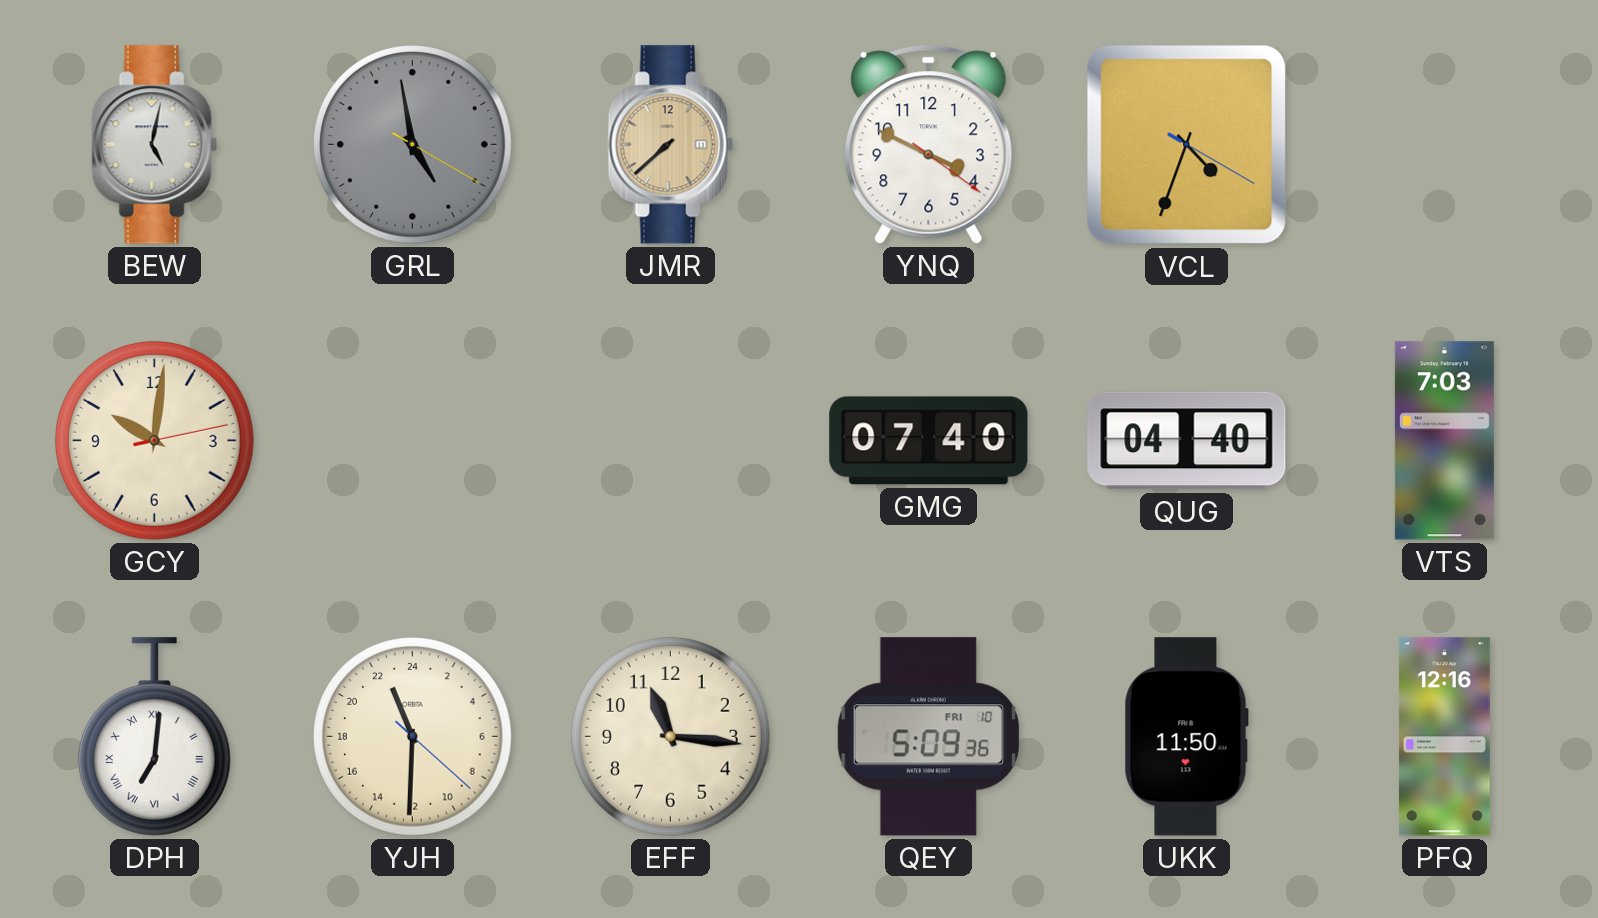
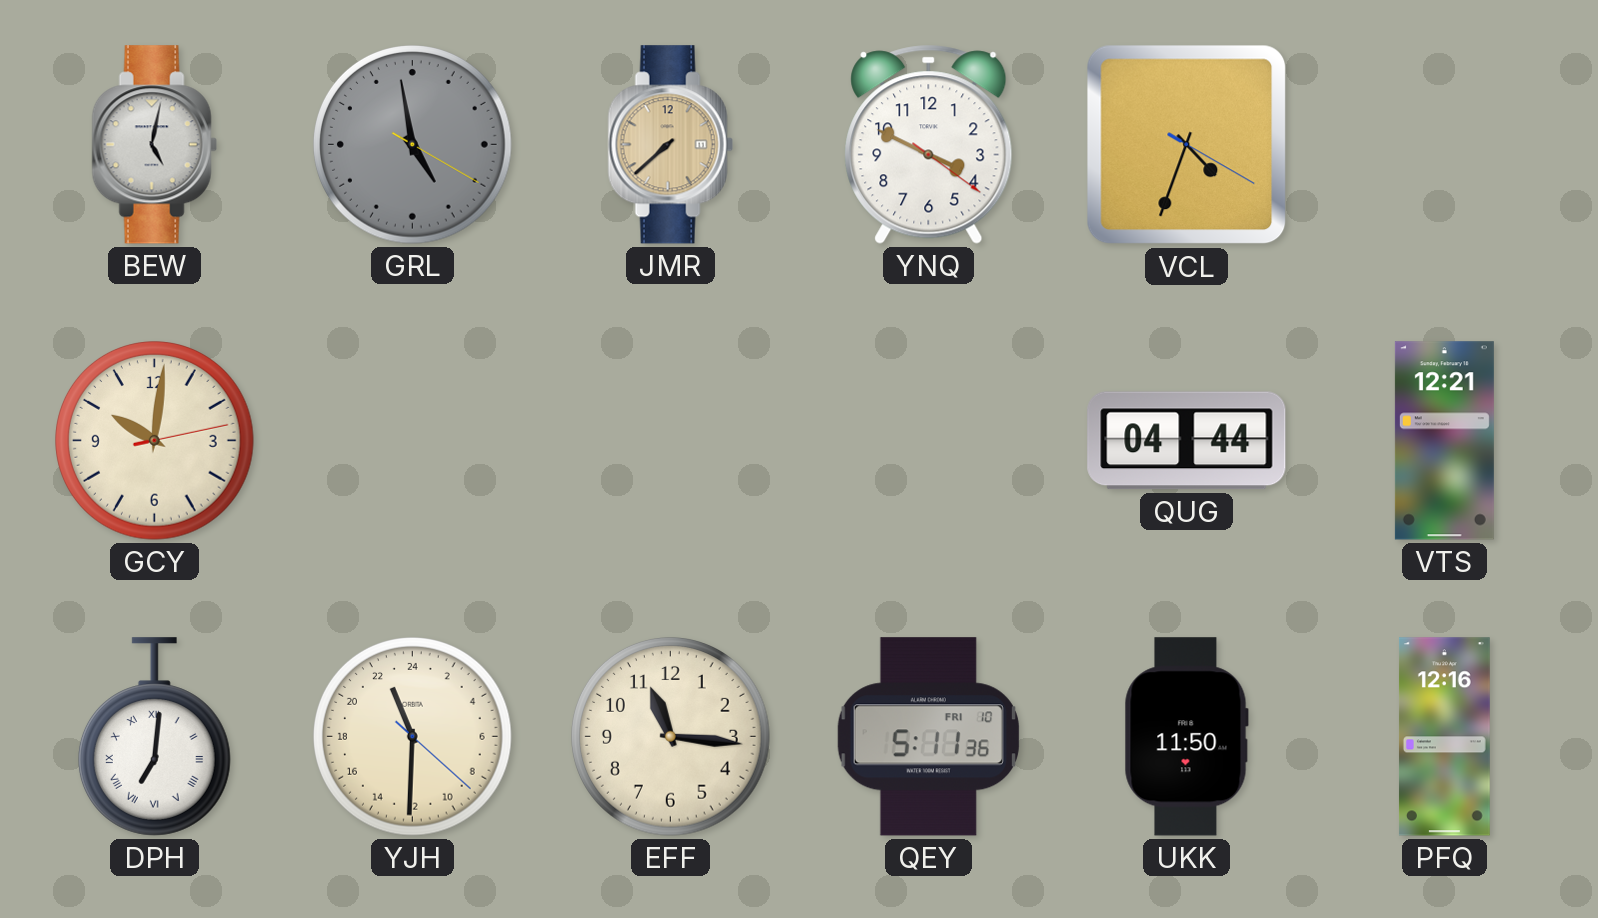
GMG: 07:40 -> none (929, 441)
QUG: 04:40 -> 04:44 (1187, 441)
VTS: 7:03 -> 12:21 (1444, 441)
QEY: 5:09 -> 5:11 (928, 737)
